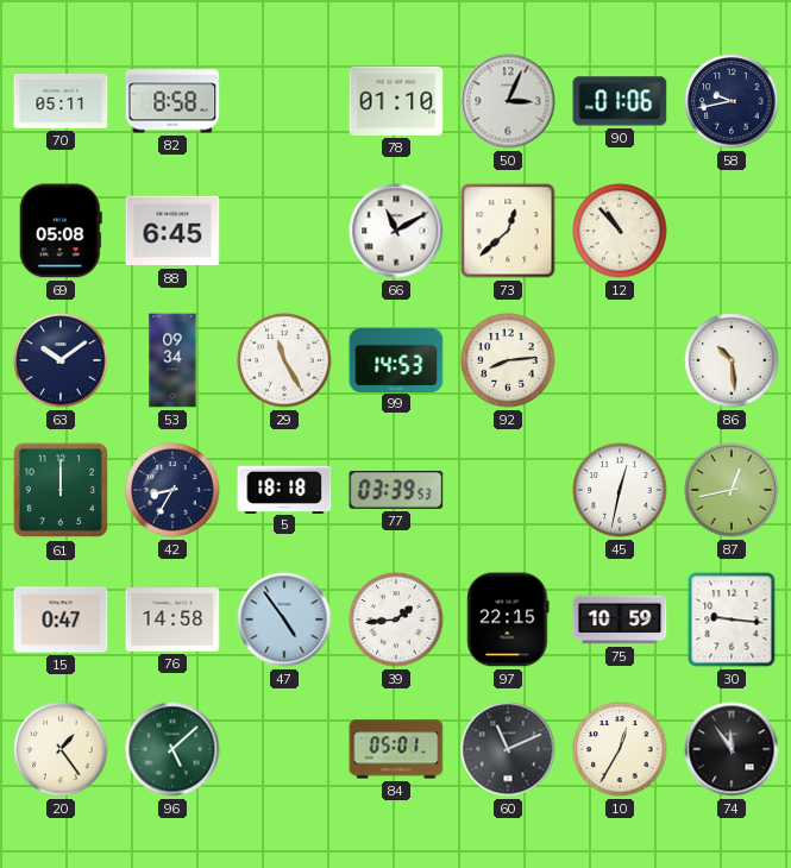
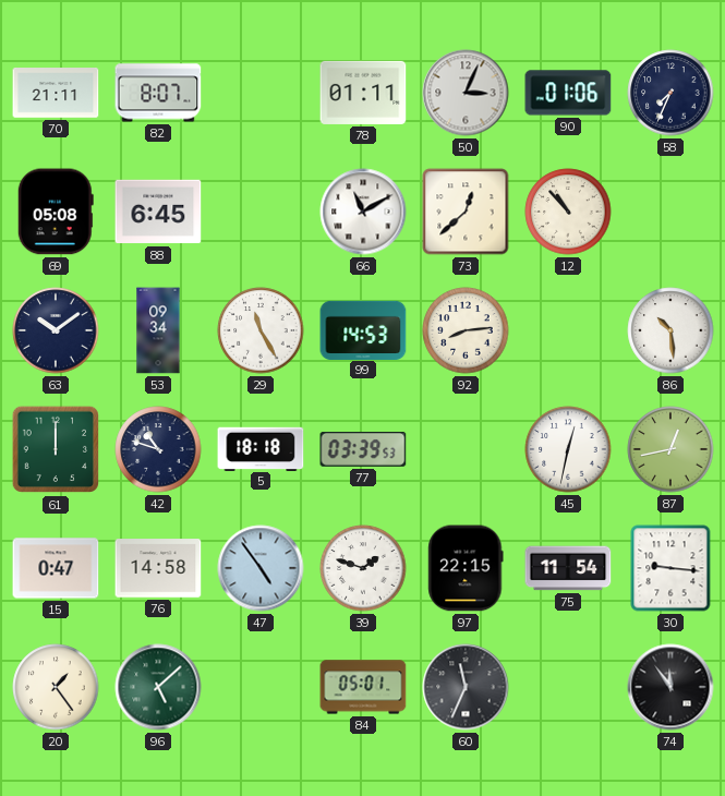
70: 05:11 -> 21:11 (56, 94)
82: 8:58 -> 8:07 (158, 93)
78: 01:10 -> 01:11 (363, 93)
58: 9:43 -> 7:34 (670, 93)
42: 8:35 -> 10:48 (158, 449)
39: 1:44 -> 1:48 (363, 568)
75: 10:59 -> 11:54 (568, 568)
60: 11:11 -> 11:34 (466, 687)
10: 12:35 -> none (620, 749)
